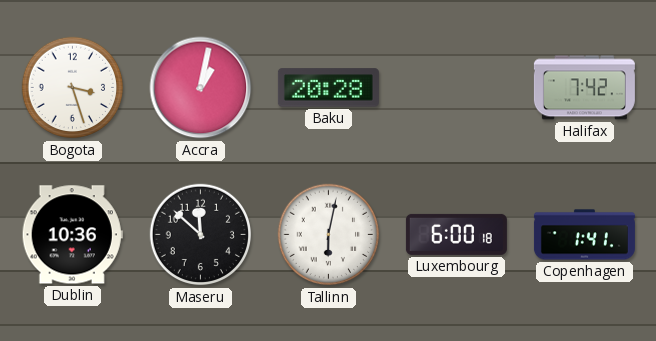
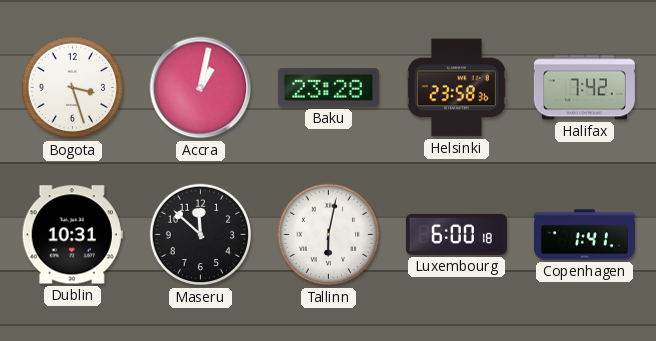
Baku: 20:28 -> 23:28 (328, 88)
Helsinki: none -> 23:58 (456, 88)
Dublin: 10:36 -> 10:31 (72, 235)
